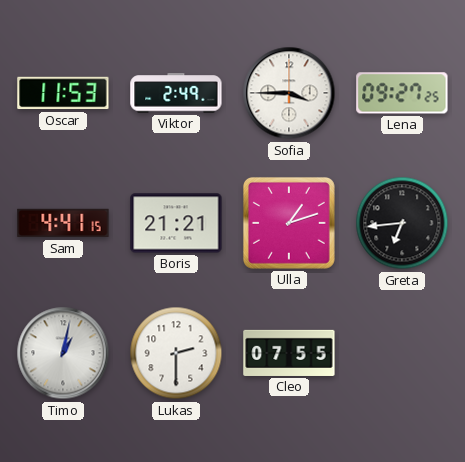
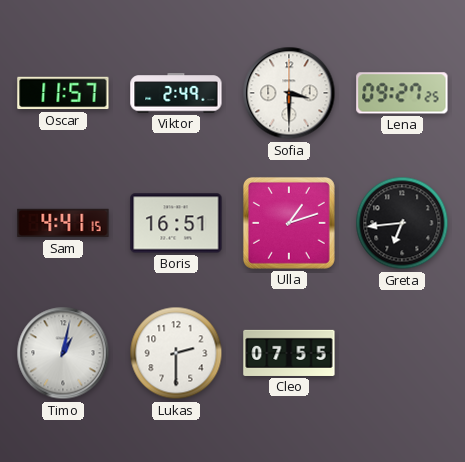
Oscar: 11:53 -> 11:57 (63, 93)
Sofia: 3:45 -> 3:30 (289, 93)
Boris: 21:21 -> 16:51 (176, 223)
